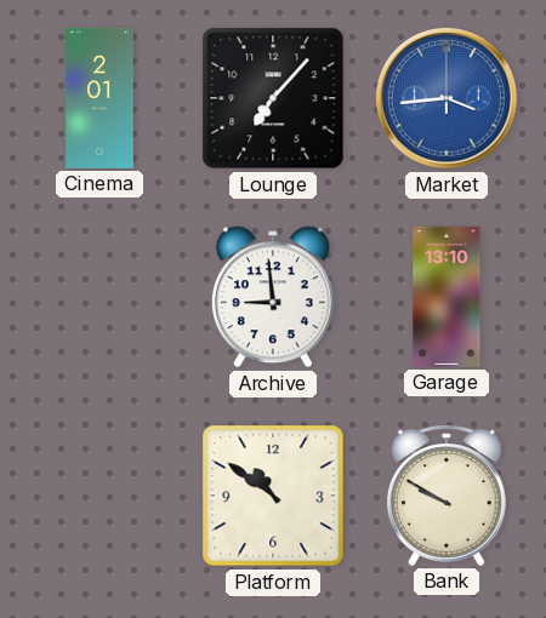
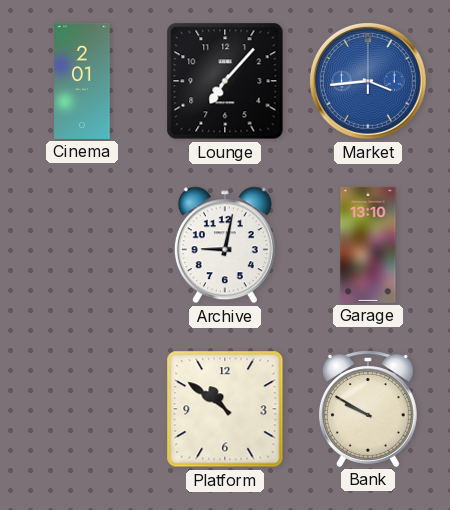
Archive: 8:59 -> 9:02 (225, 245)
